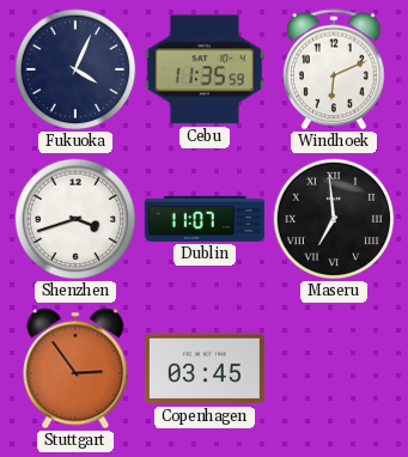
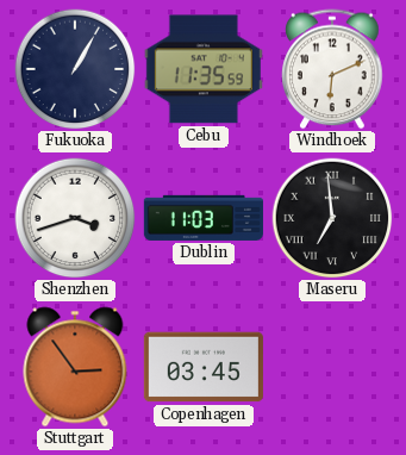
Fukuoka: 4:04 -> 1:05 (75, 69)
Dublin: 11:07 -> 11:03 (204, 218)
